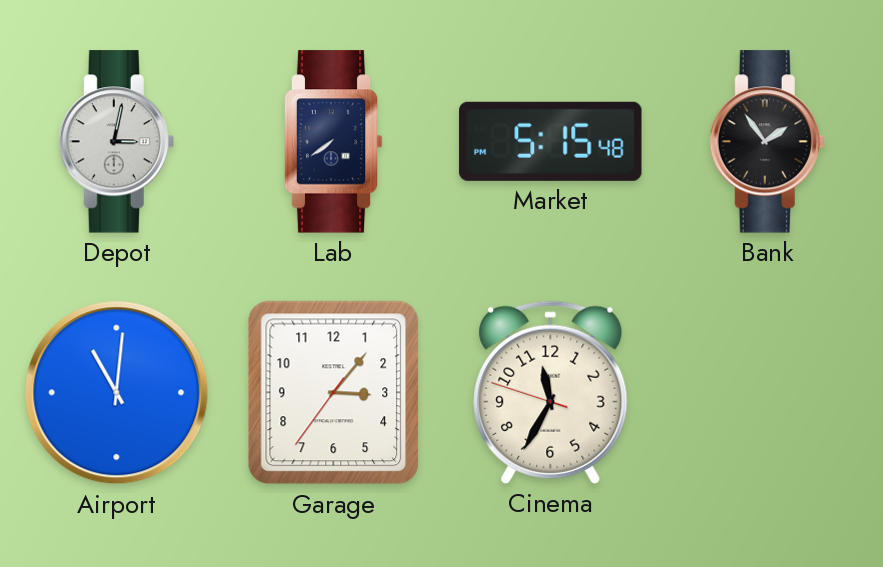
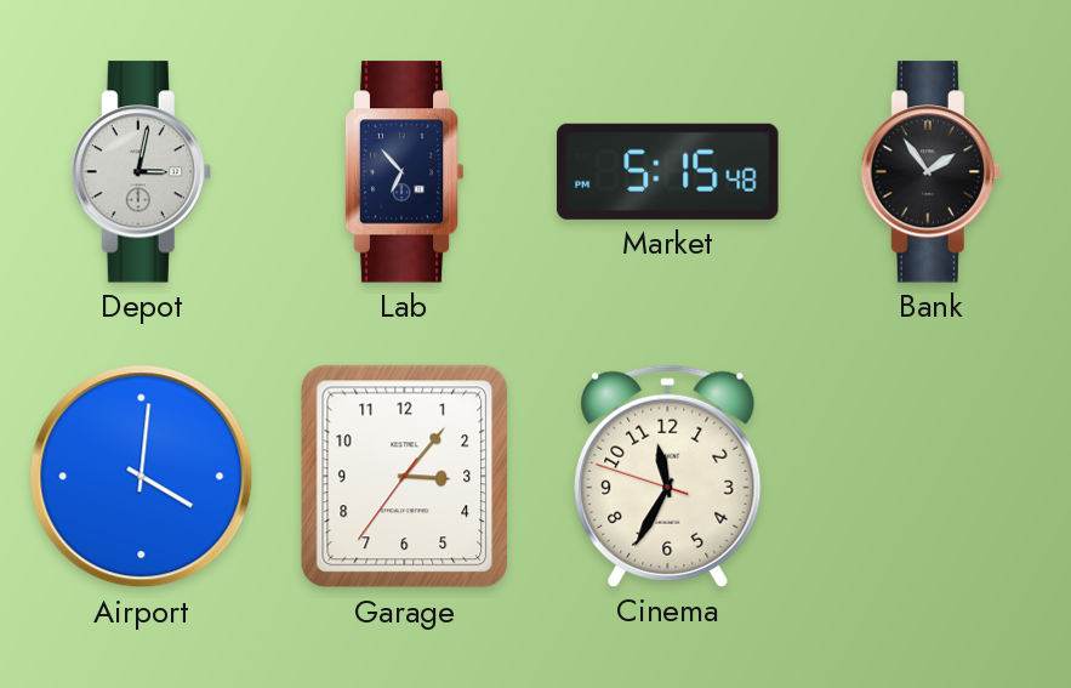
Lab: 7:39 -> 6:53 (404, 172)
Airport: 11:01 -> 4:01 (142, 477)
